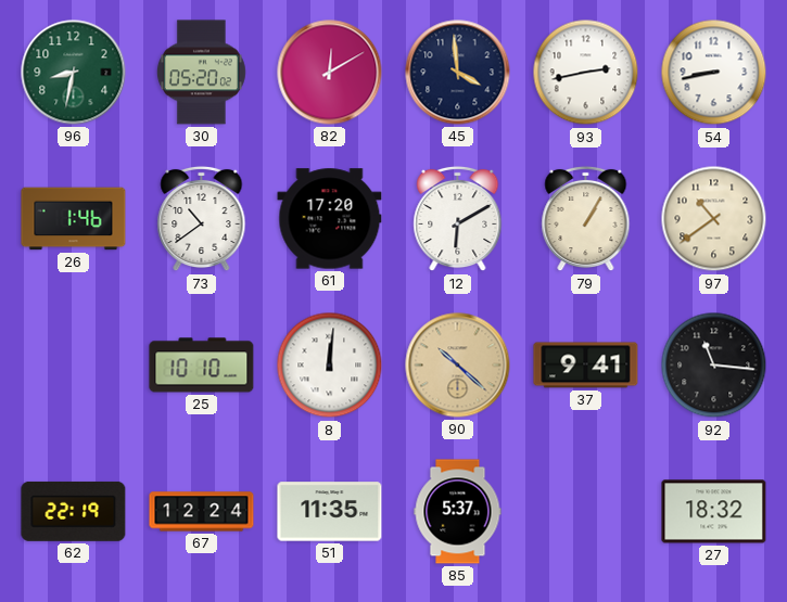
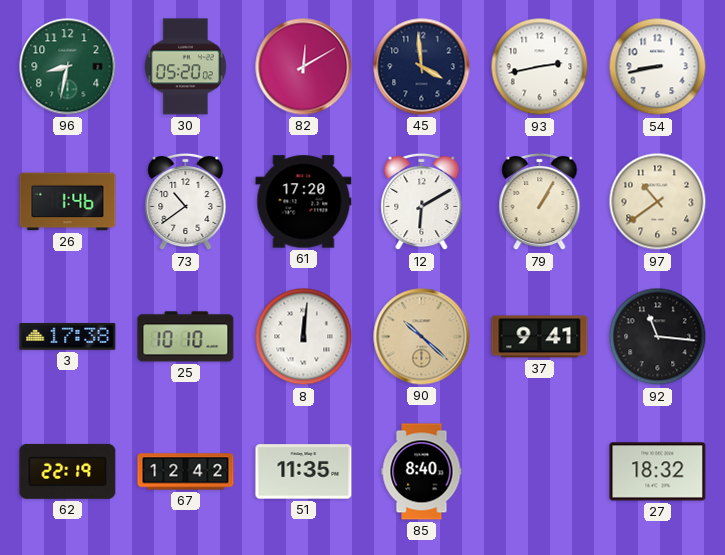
3: none -> 17:38 (68, 337)
67: 12:24 -> 12:42 (186, 472)
85: 5:37 -> 8:40 (422, 472)
